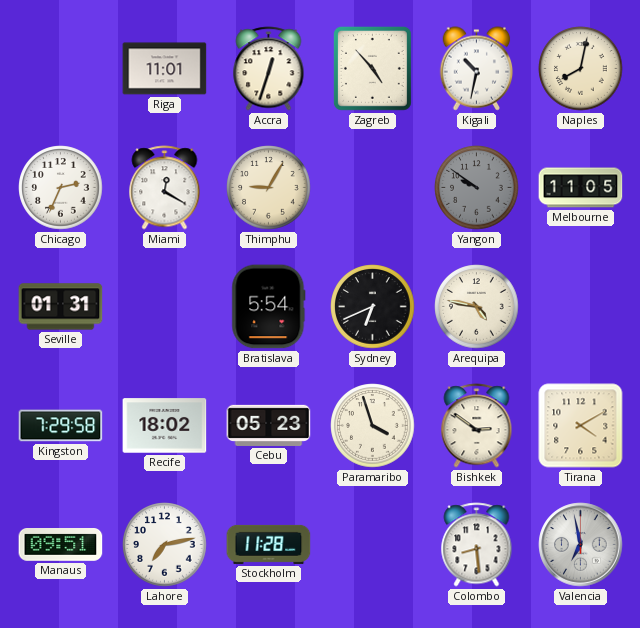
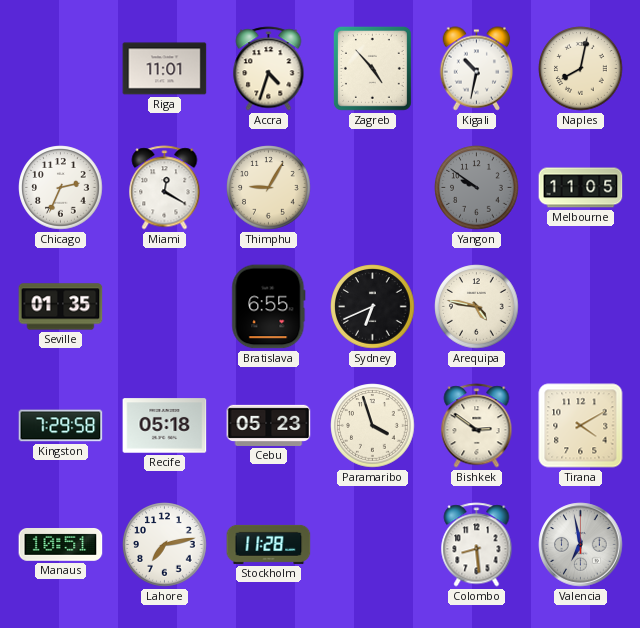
Accra: 12:33 -> 4:33 (269, 69)
Seville: 01:31 -> 01:35 (61, 307)
Bratislava: 5:54 -> 6:55 (269, 307)
Recife: 18:02 -> 05:18 (165, 426)
Manaus: 09:51 -> 10:51 (61, 545)
